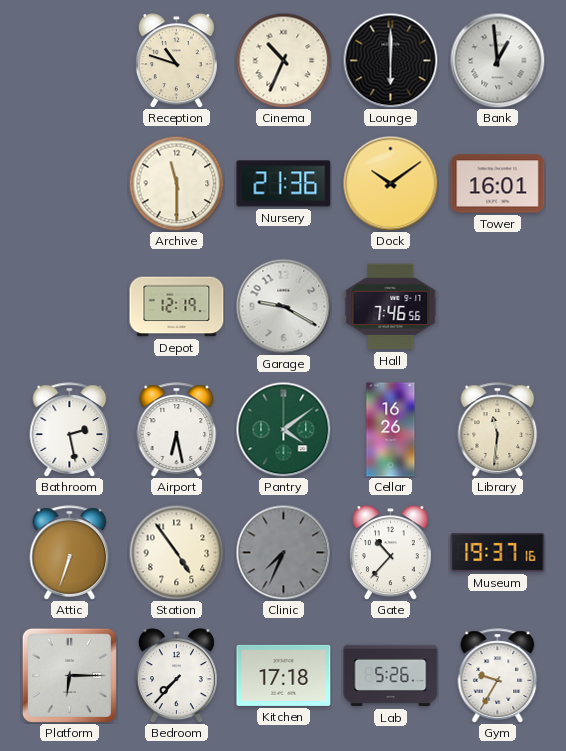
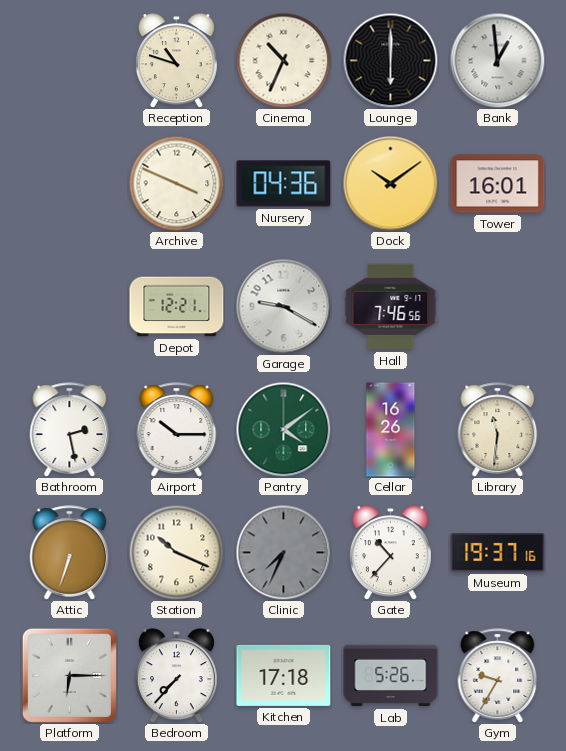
Archive: 11:30 -> 3:49 (176, 183)
Nursery: 21:36 -> 04:36 (284, 184)
Depot: 12:19 -> 12:21 (177, 307)
Airport: 6:28 -> 10:15 (177, 430)
Station: 4:54 -> 10:19 (176, 552)
